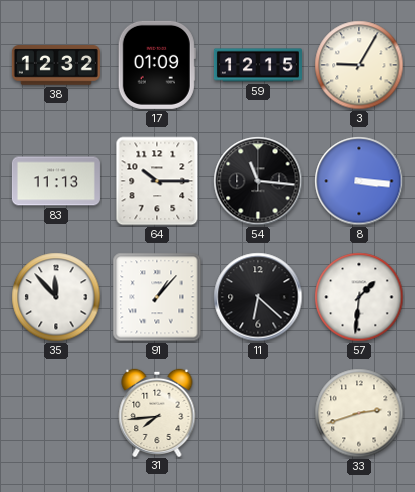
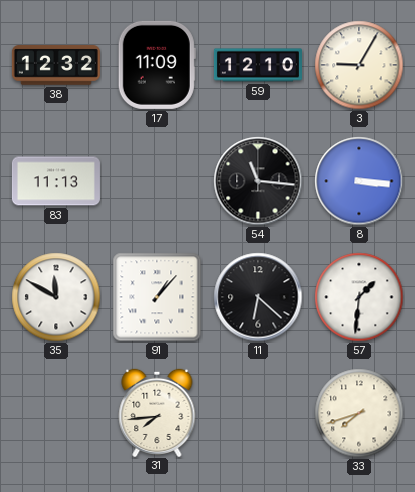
17: 01:09 -> 11:09 (157, 65)
59: 12:15 -> 12:10 (258, 65)
64: 10:15 -> none (157, 181)
35: 11:53 -> 11:50 (56, 297)
33: 2:42 -> 7:42 (359, 413)
